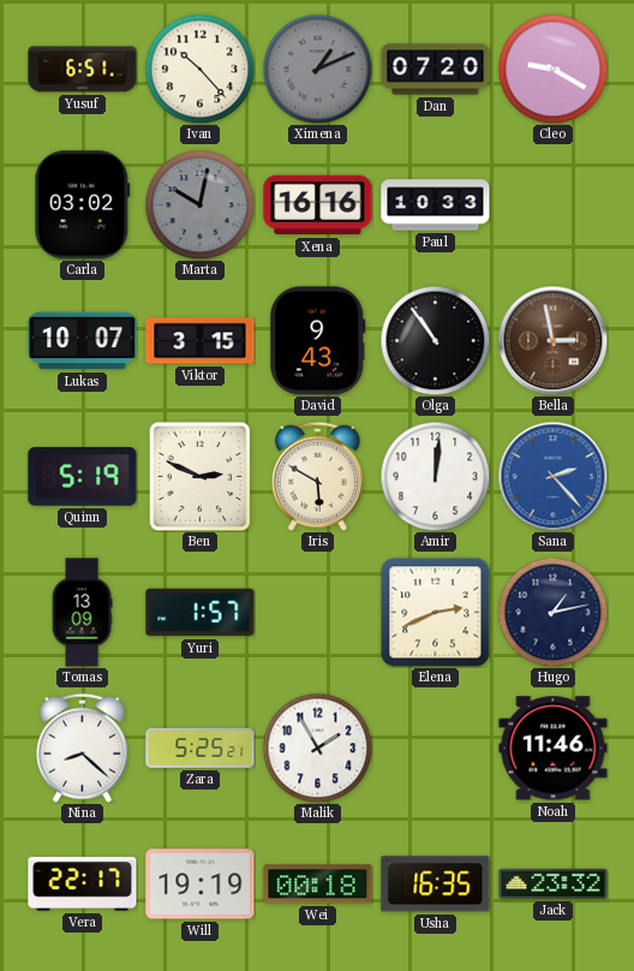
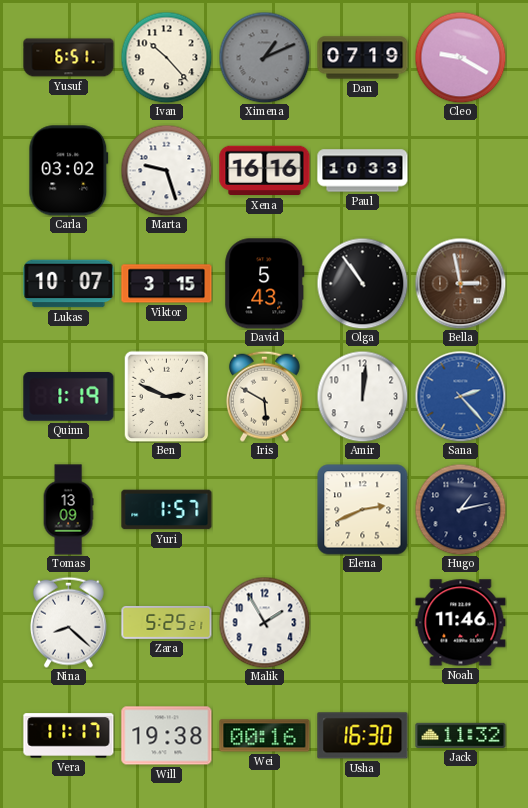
Dan: 07:20 -> 07:19 (363, 58)
Marta: 10:02 -> 9:27 (166, 170)
Marta dial: grey -> white (166, 170)
David: 9:43 -> 5:43 (265, 284)
Quinn: 5:19 -> 1:19 (69, 397)
Vera: 22:17 -> 11:17 (69, 736)
Will: 19:19 -> 19:38 (167, 736)
Wei: 00:18 -> 00:16 (265, 736)
Usha: 16:35 -> 16:30 (363, 736)
Jack: 23:32 -> 11:32 (461, 735)
